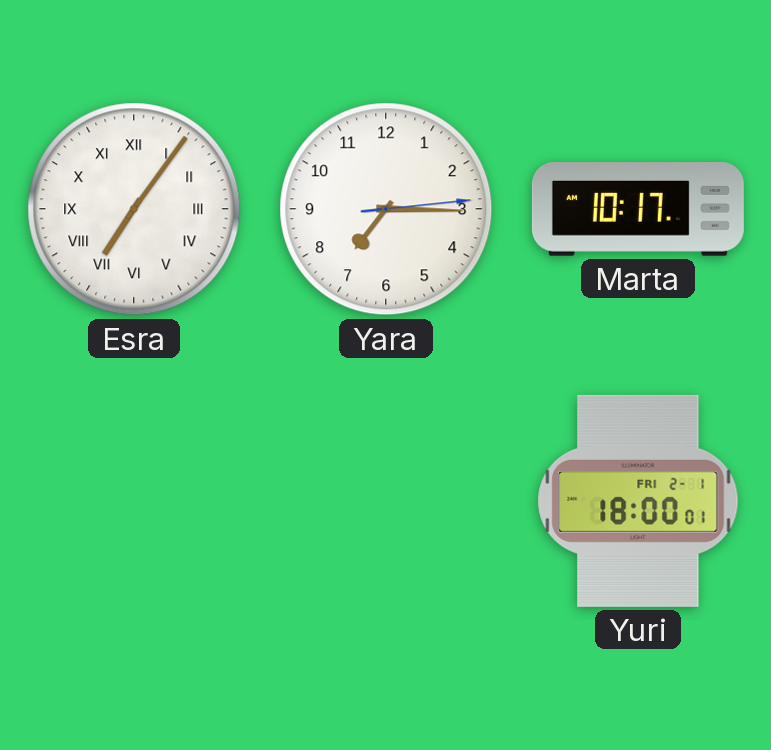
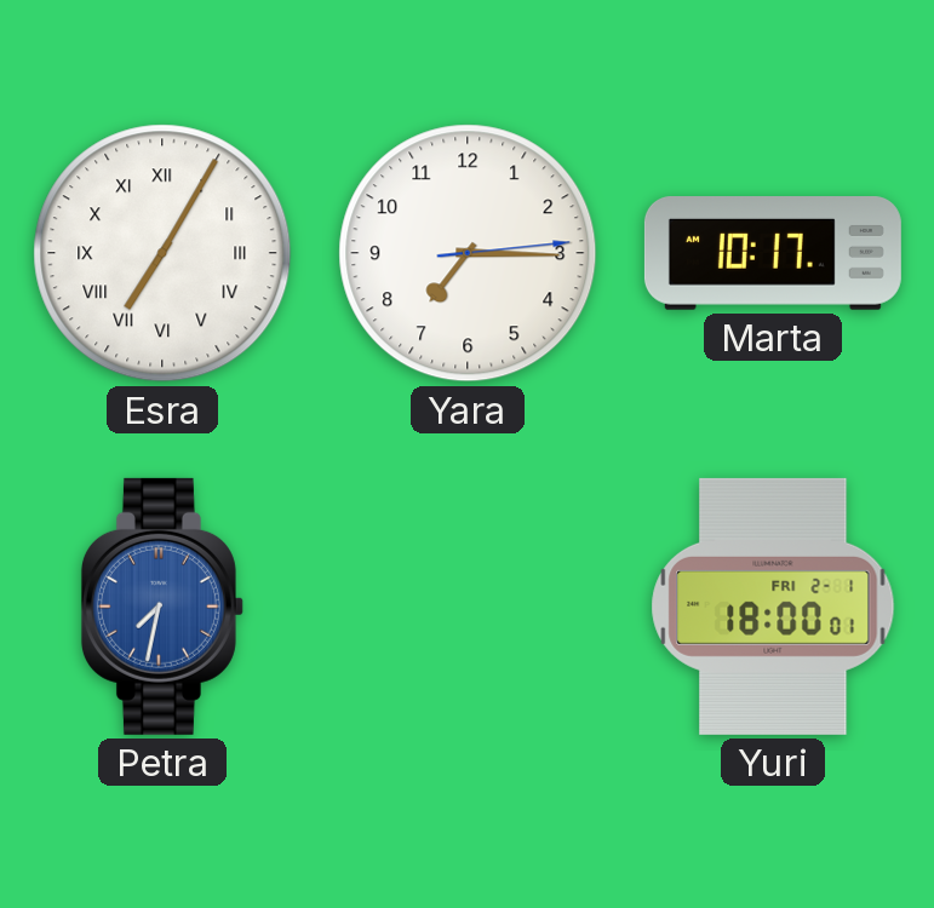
Esra: 7:06 -> 7:05 (162, 253)
Petra: none -> 7:32 (162, 607)
